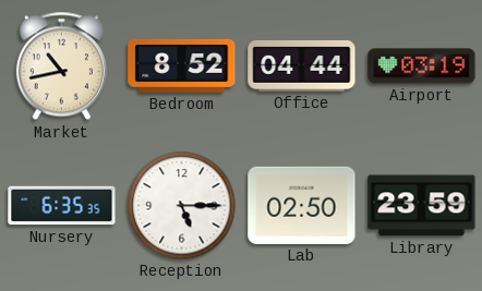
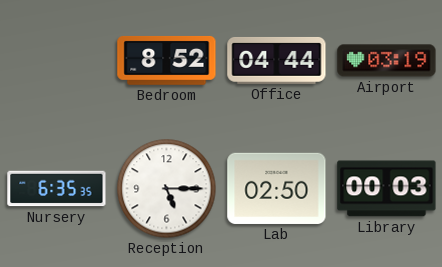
Market: 10:43 -> none (61, 66)
Library: 23:59 -> 00:03 (387, 189)
